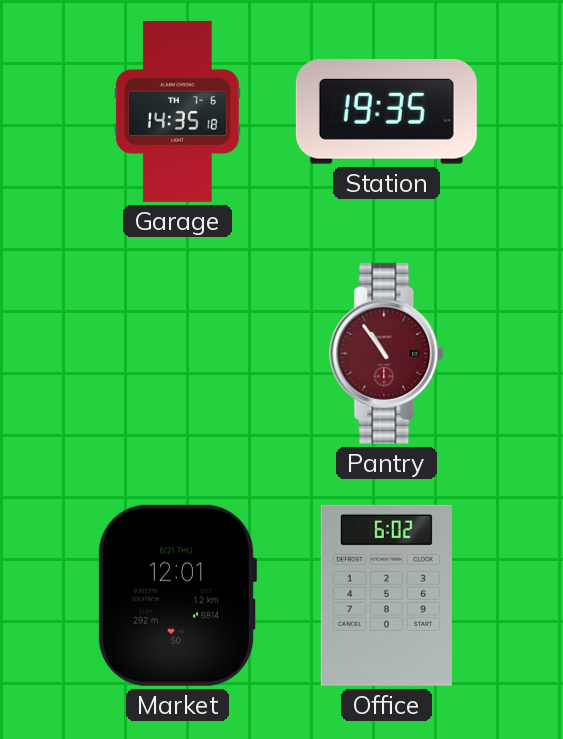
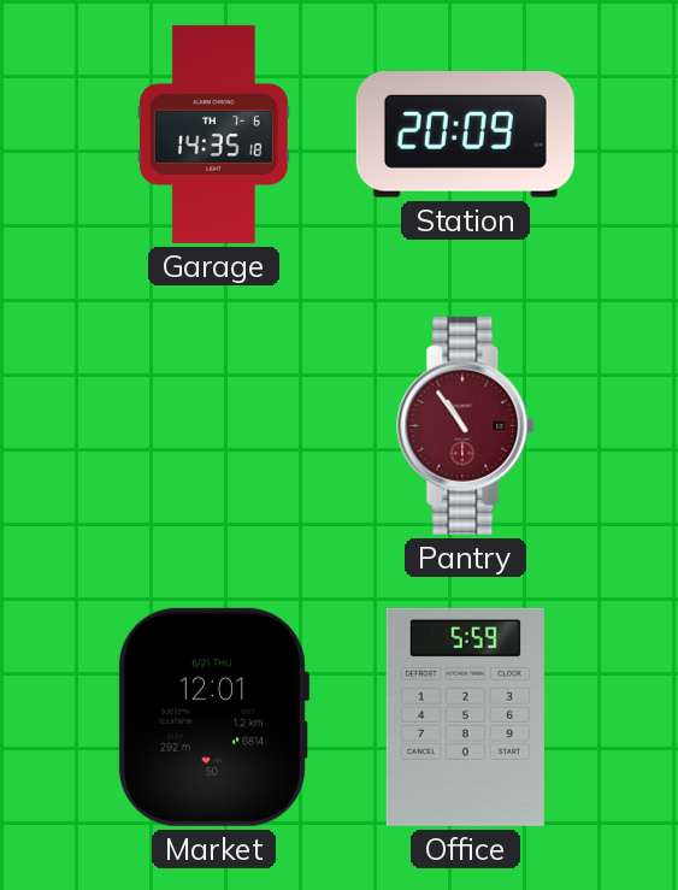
Station: 19:35 -> 20:09 (465, 135)
Office: 6:02 -> 5:59 (465, 717)
